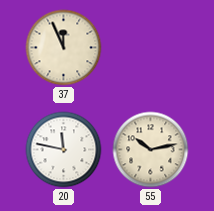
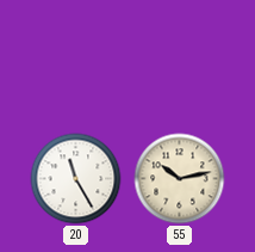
37: 11:56 -> none (64, 48)
20: 11:47 -> 11:25 (76, 179)
